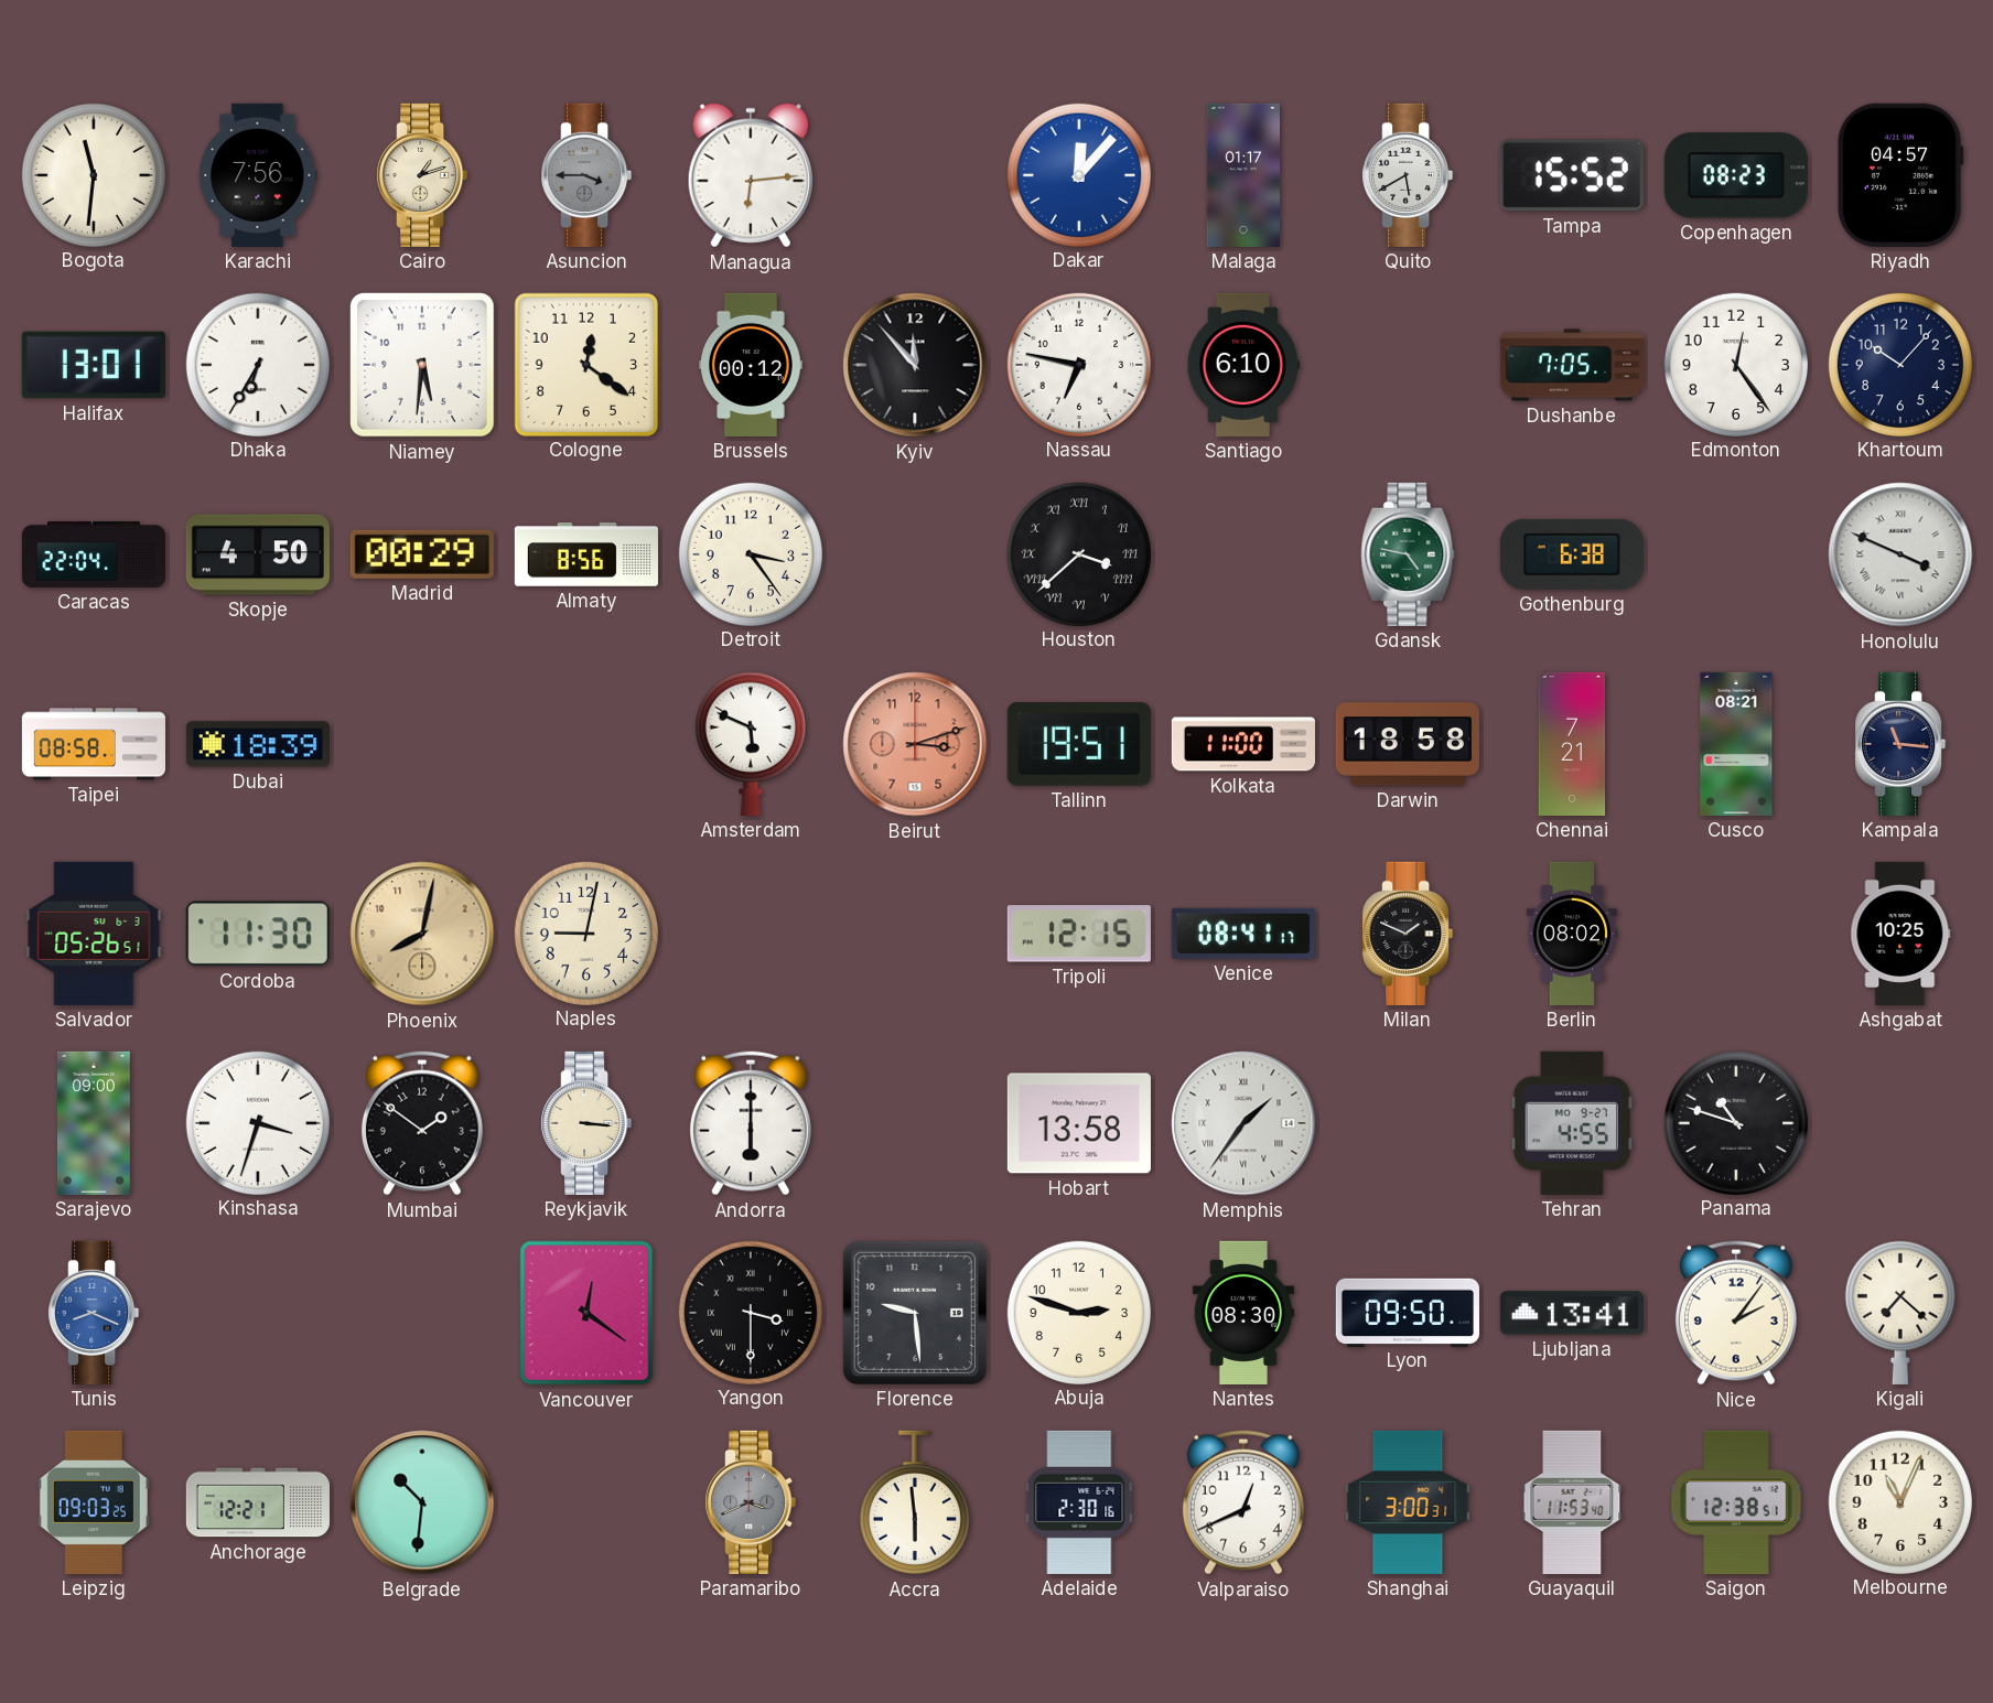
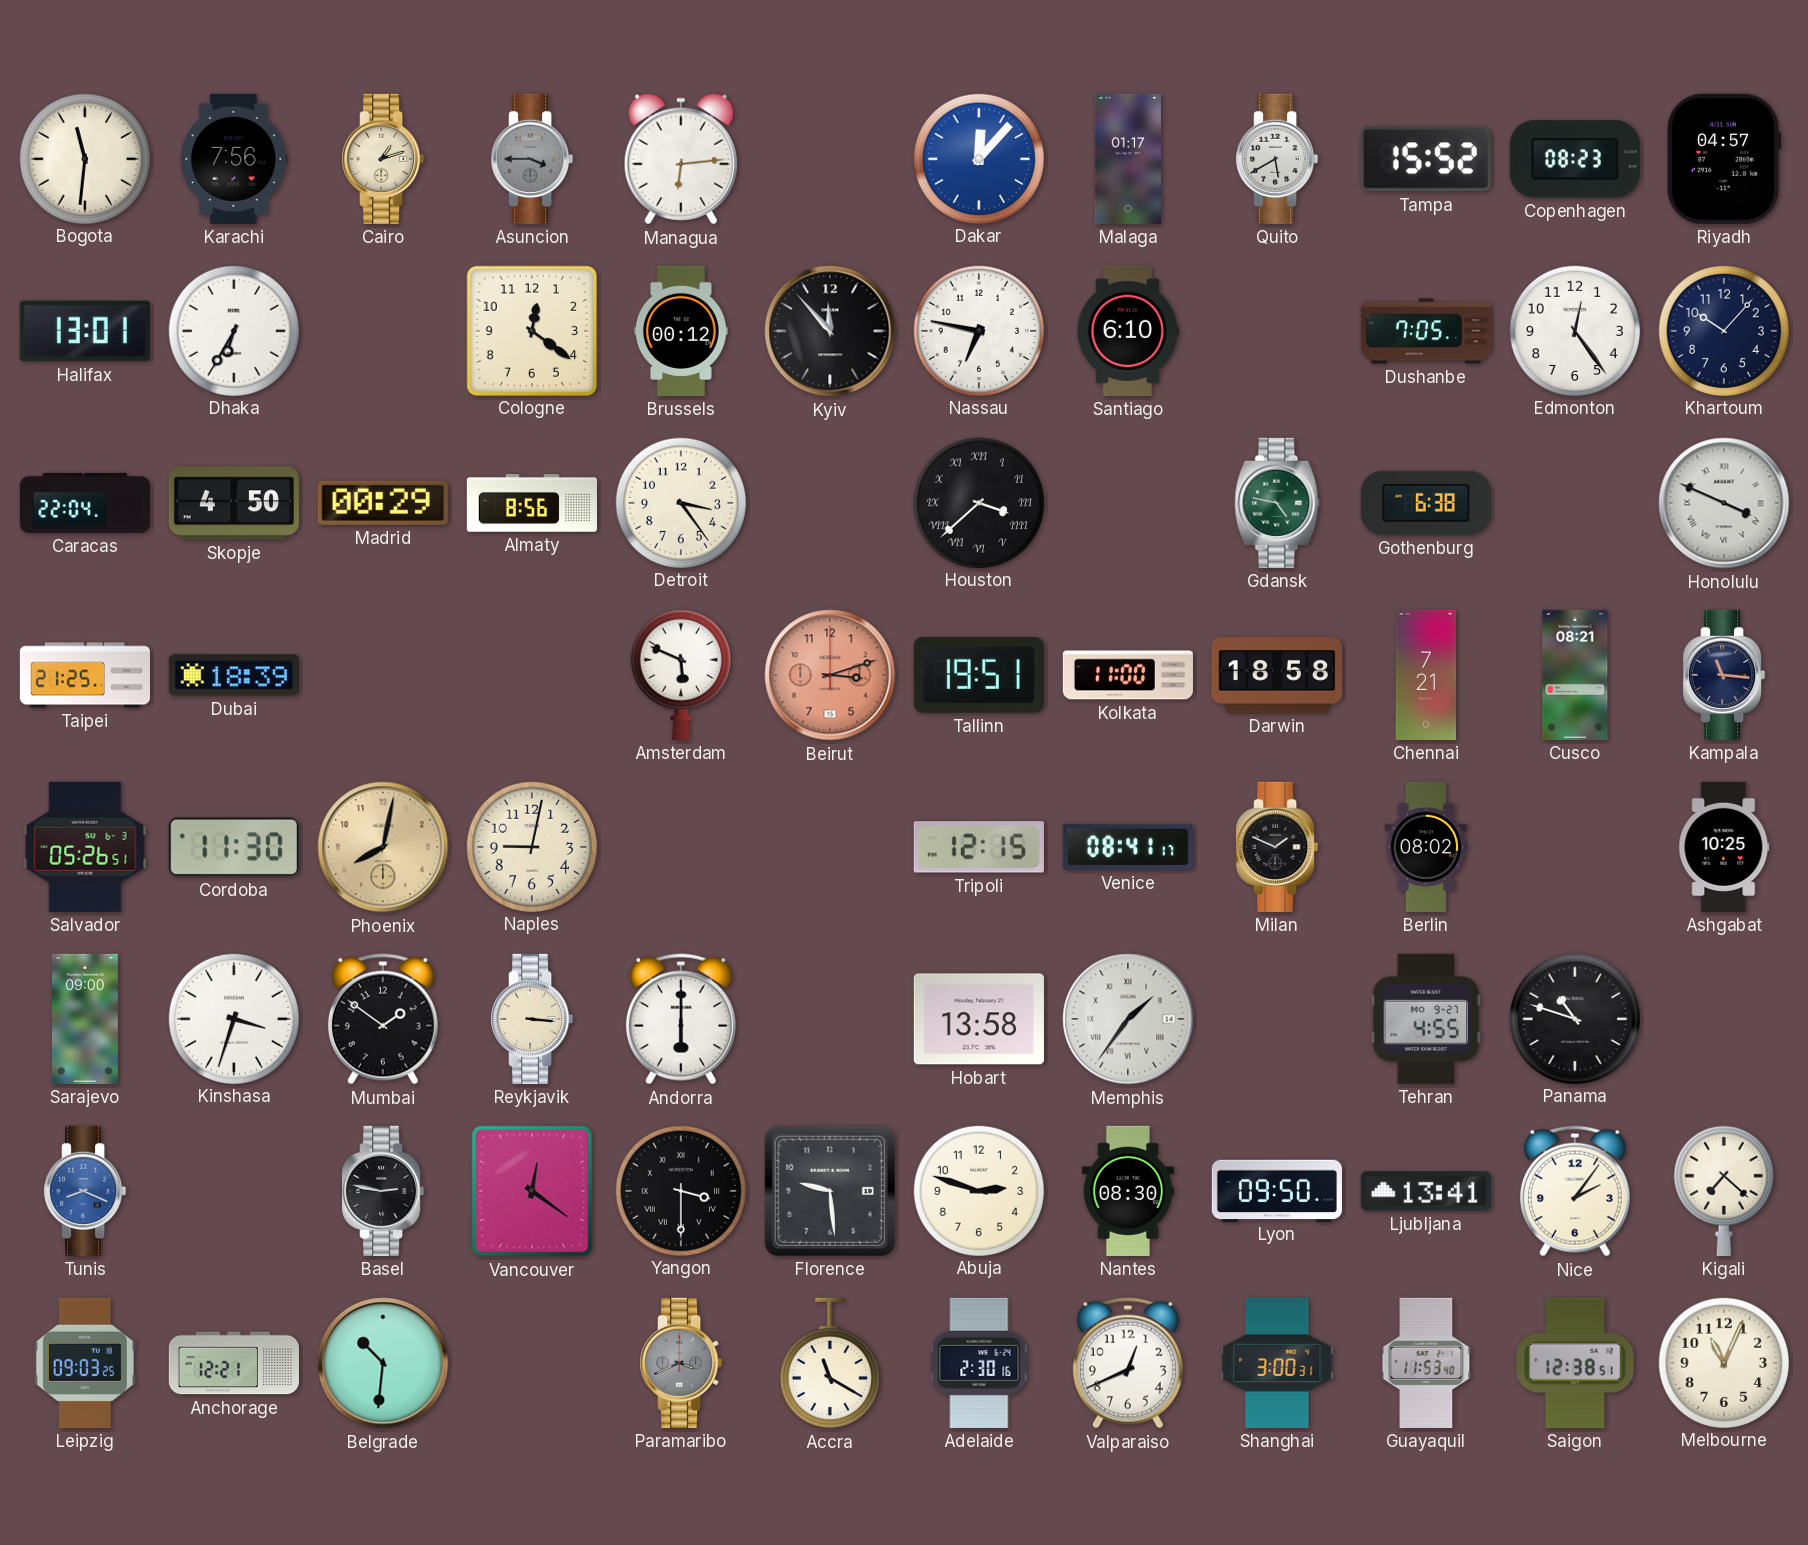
Niamey: 5:31 -> none (423, 366)
Taipei: 08:58 -> 21:25 (84, 675)
Basel: none -> 2:47 (383, 1191)
Accra: 5:59 -> 11:20 (830, 1363)
